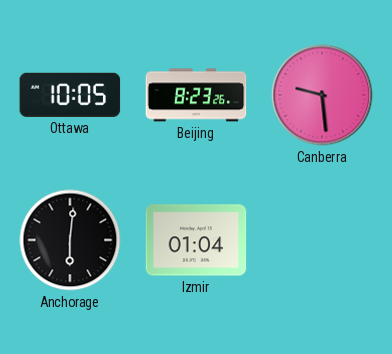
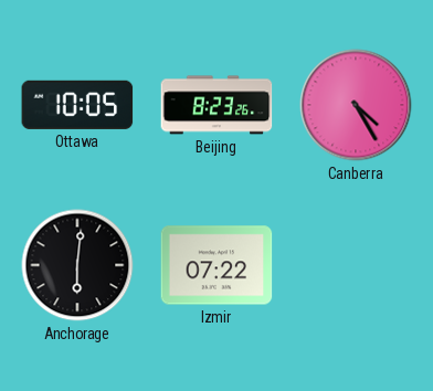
Canberra: 9:29 -> 4:25 (356, 105)
Izmir: 01:04 -> 07:22 (216, 265)
